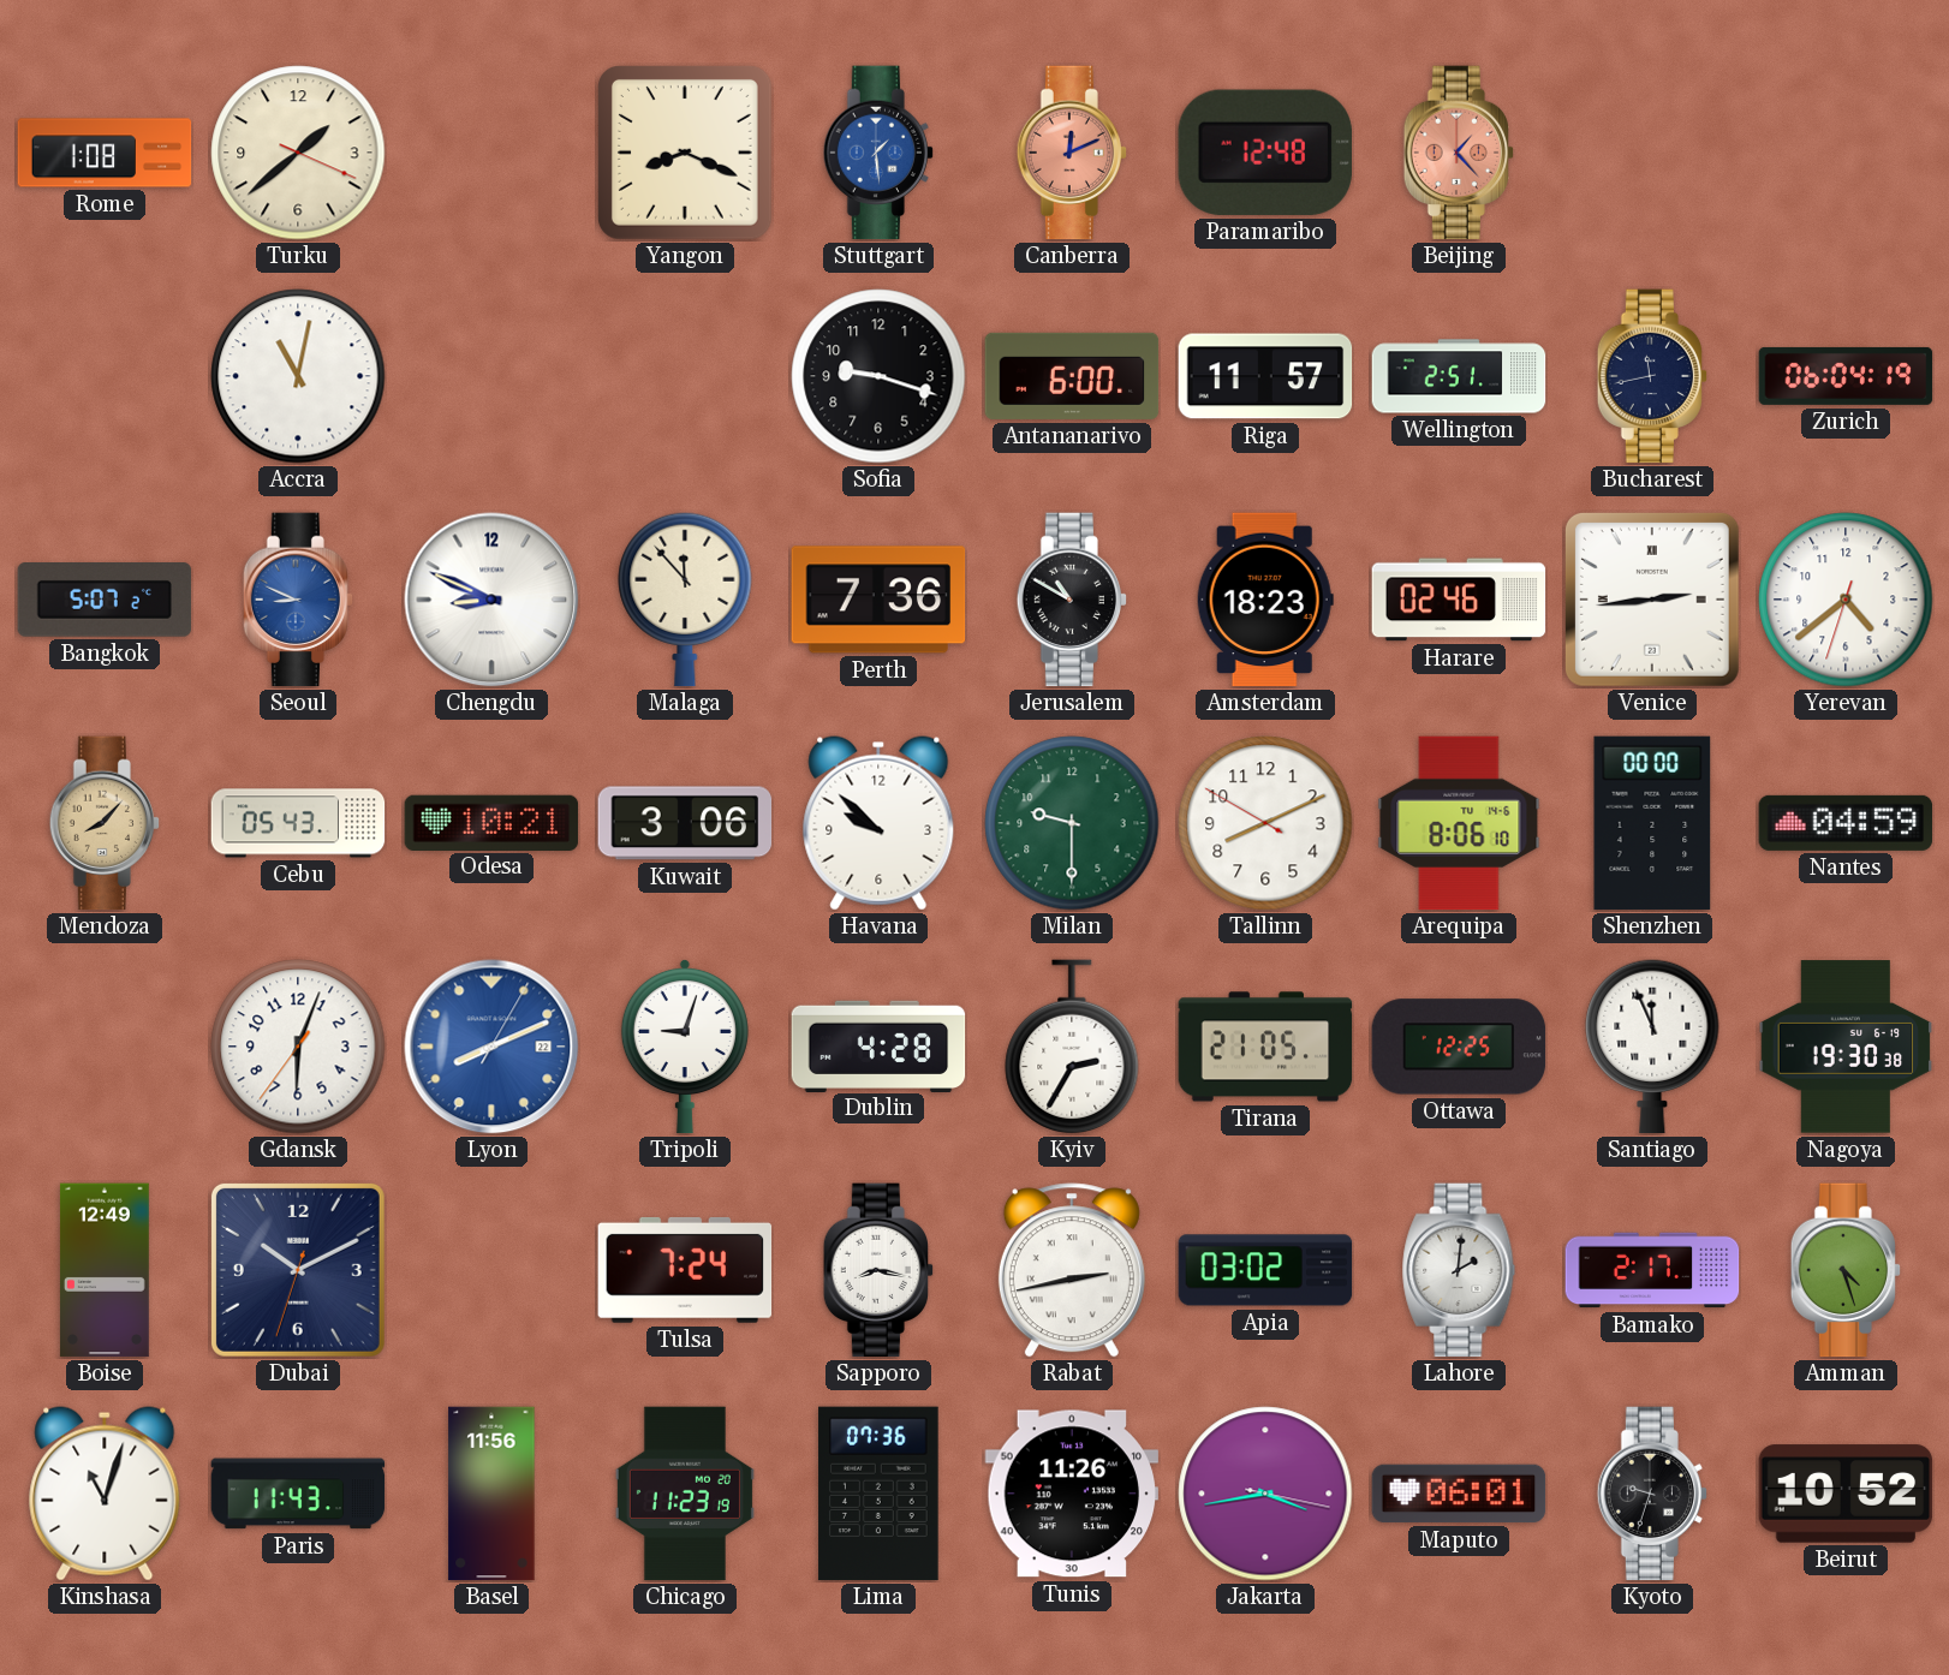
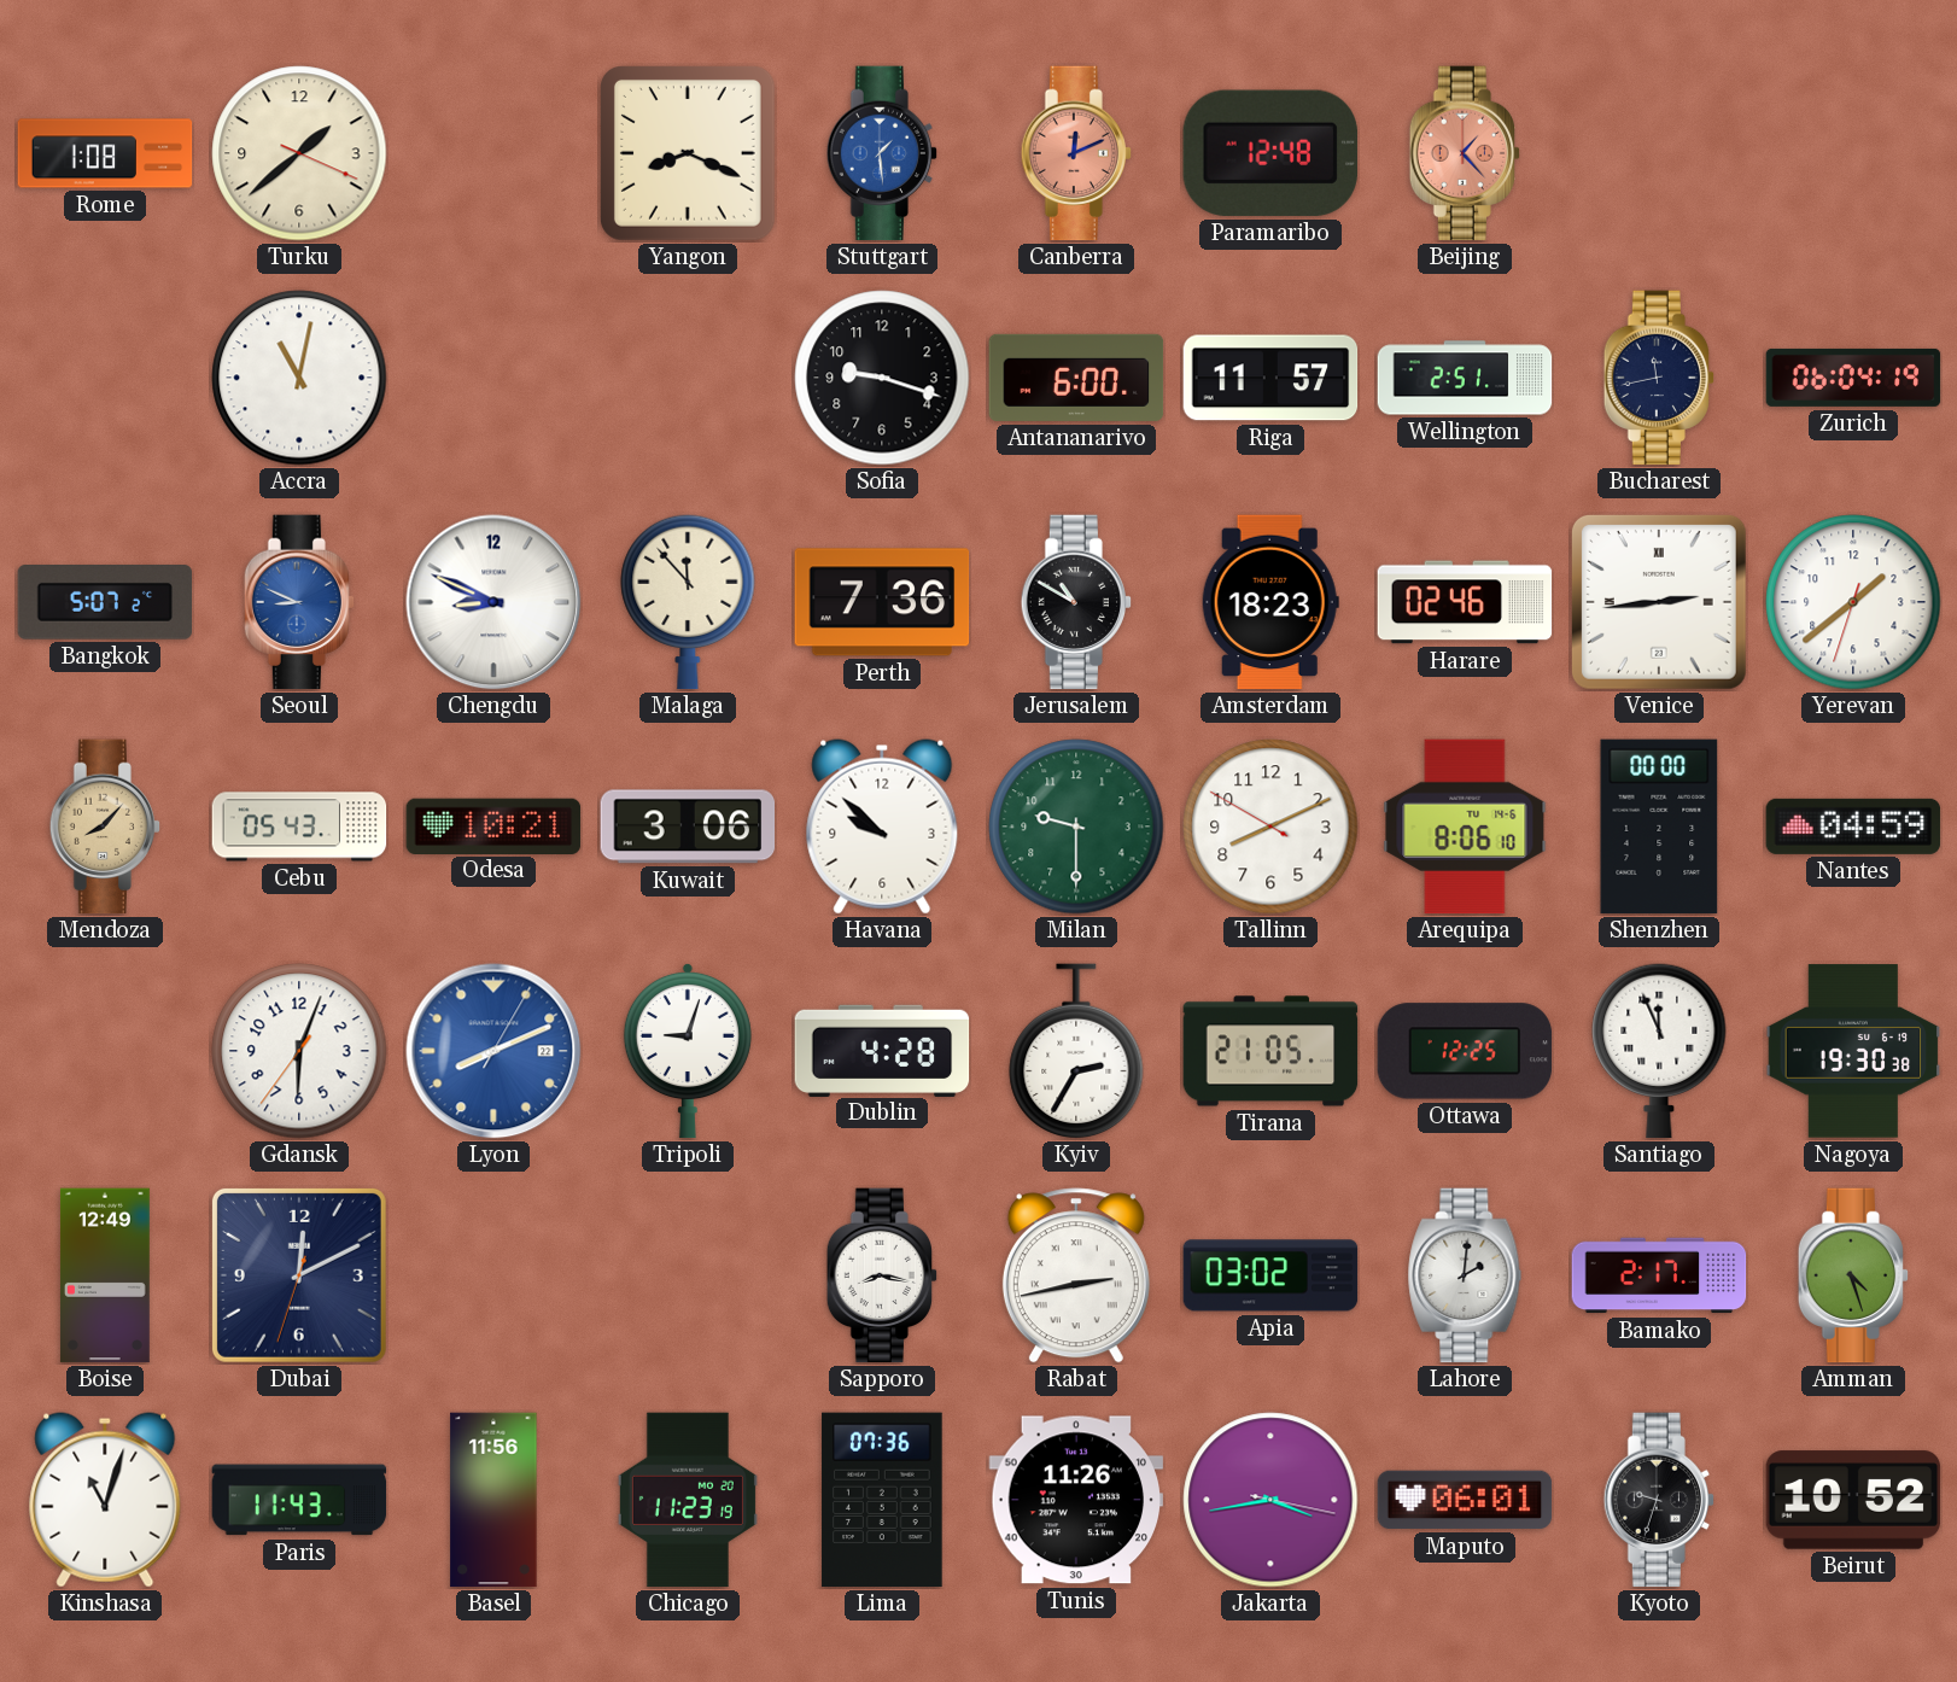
Yerevan: 4:38 -> 1:38 (1853, 602)
Dubai: 10:10 -> 12:10 (299, 1275)
Tulsa: 7:24 -> none (685, 1270)
